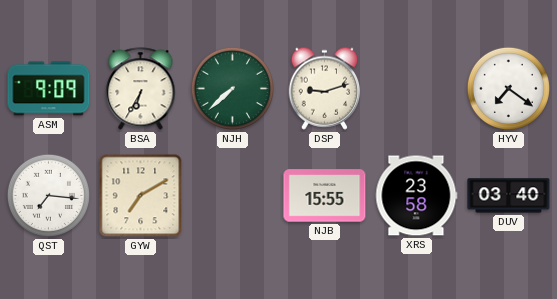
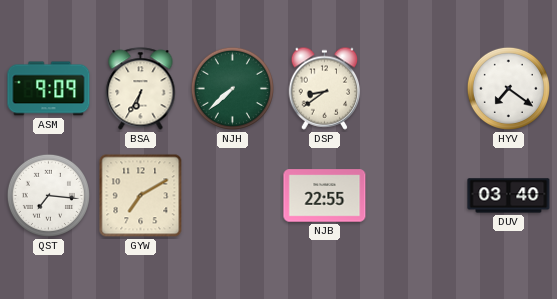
DSP: 9:12 -> 8:39 (325, 88)
NJB: 15:55 -> 22:55 (325, 196)
XRS: 23:58 -> none (417, 196)
